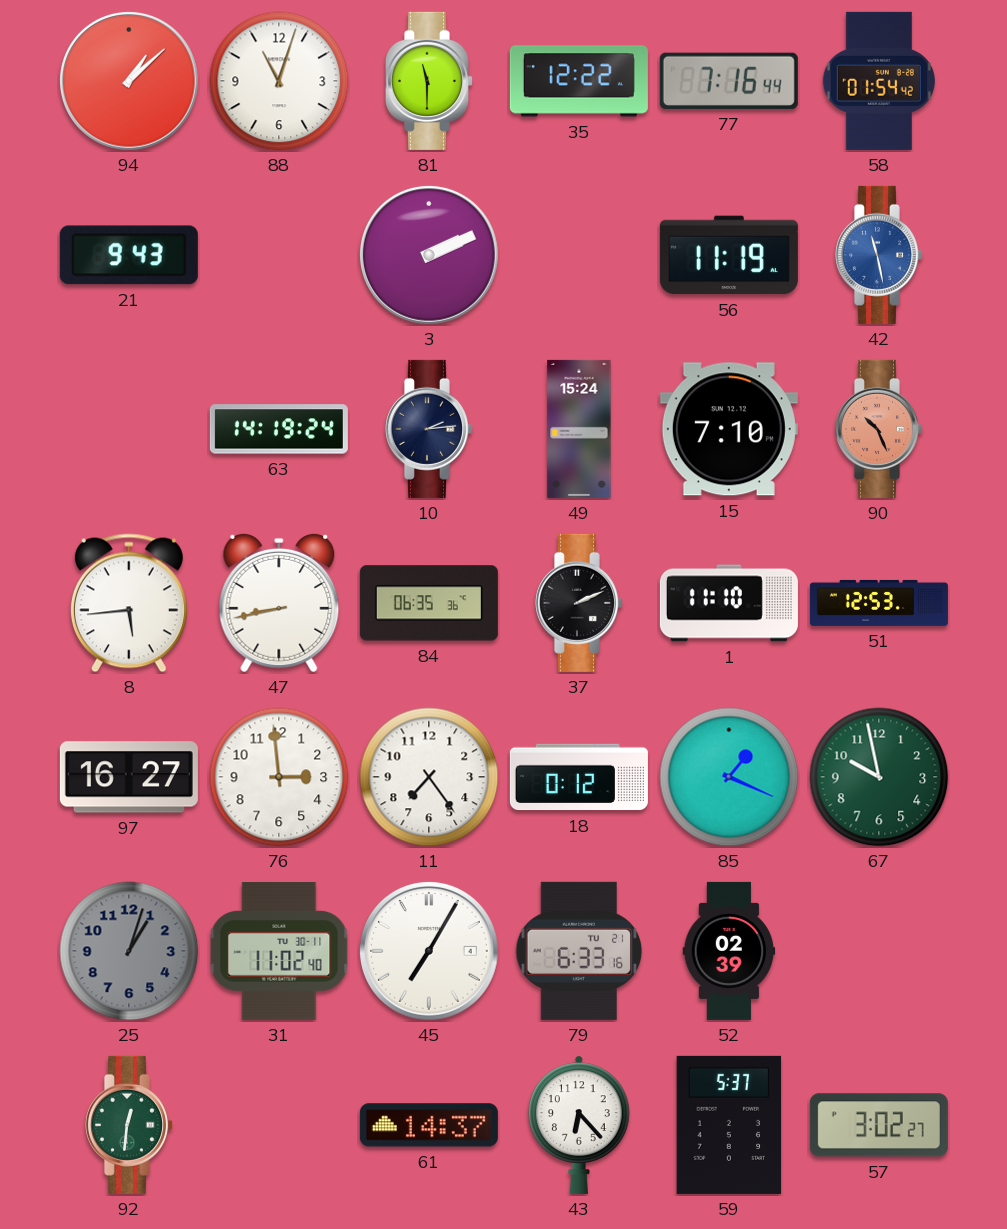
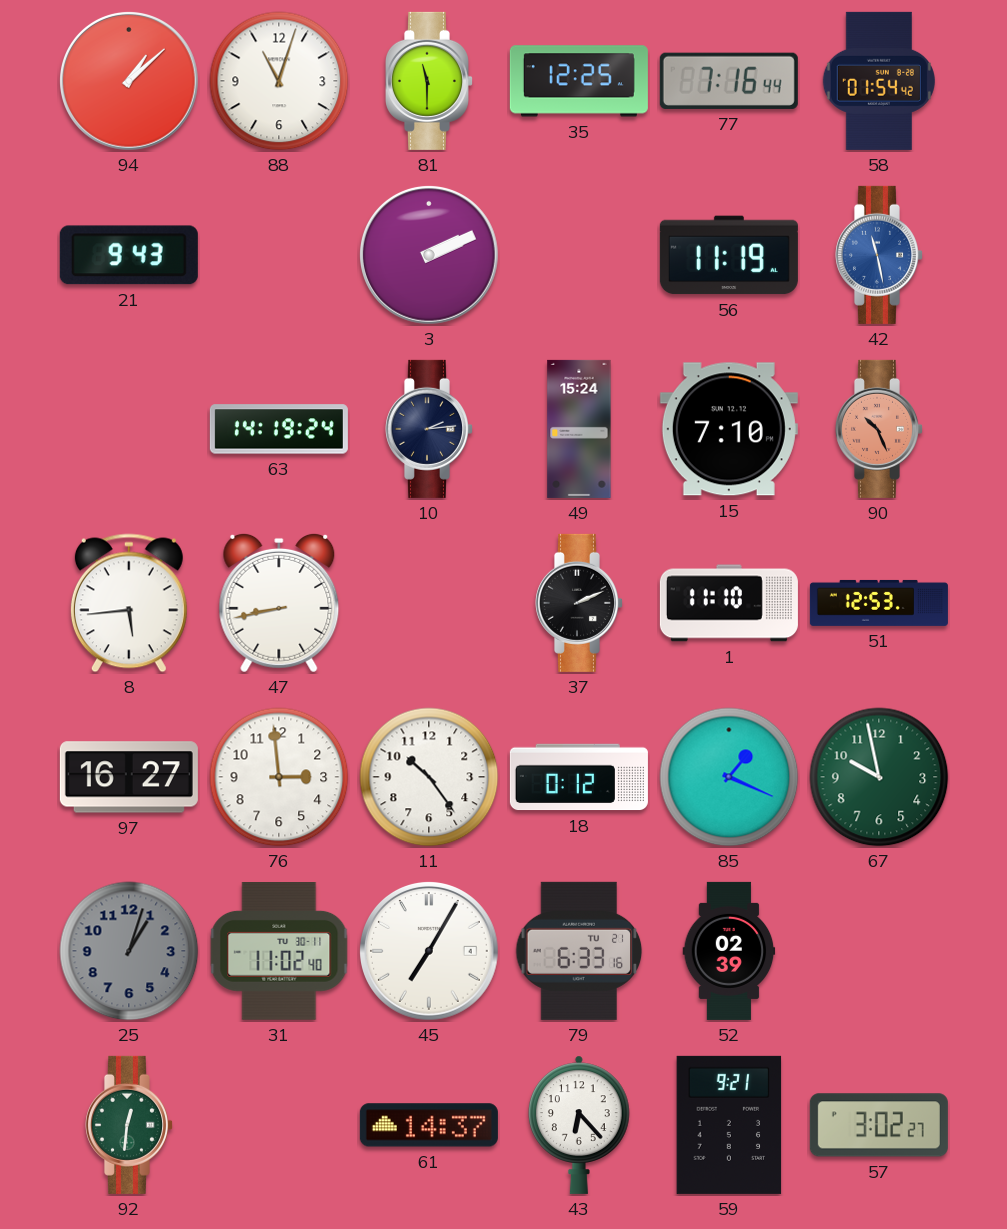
35: 12:22 -> 12:25 (579, 81)
84: 06:35 -> none (429, 603)
11: 7:24 -> 10:24 (429, 777)
59: 5:37 -> 9:21 (729, 1125)
